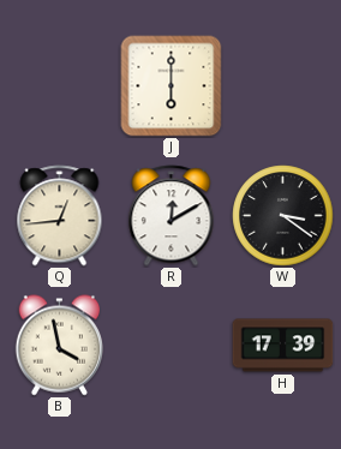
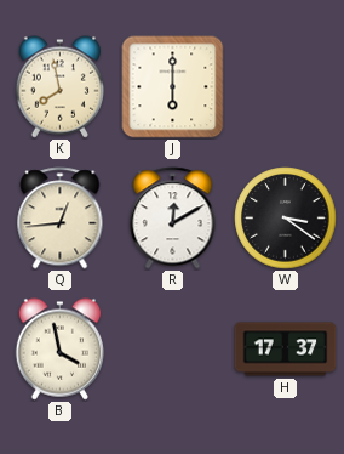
K: none -> 7:58 (59, 87)
H: 17:39 -> 17:37 (286, 350)
